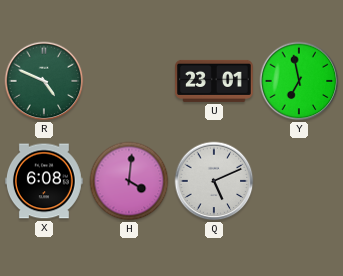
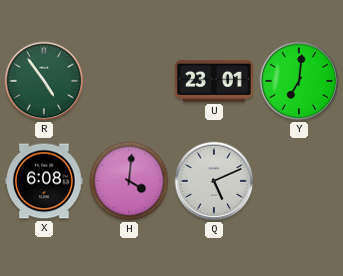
R: 4:49 -> 4:54 (44, 81)
Y: 6:58 -> 7:01 (299, 81)
